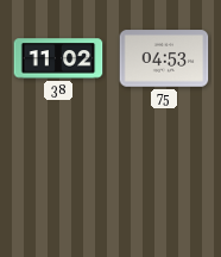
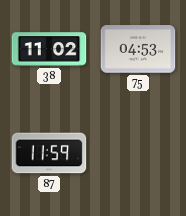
87: none -> 11:59 (49, 153)
